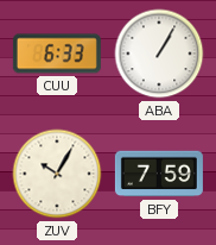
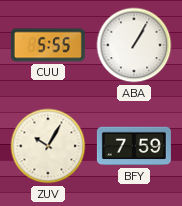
CUU: 6:33 -> 5:55 (48, 45)
